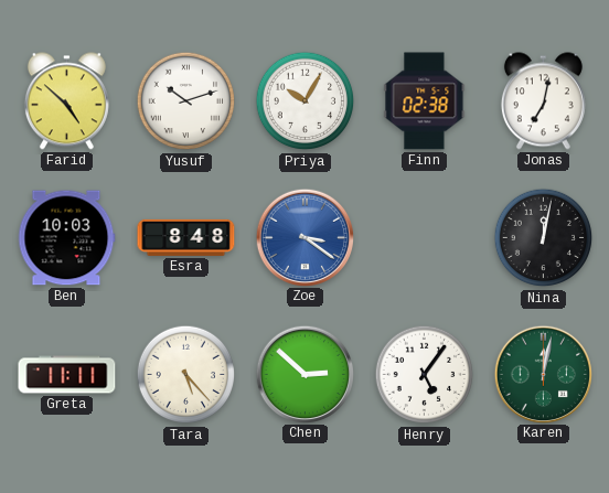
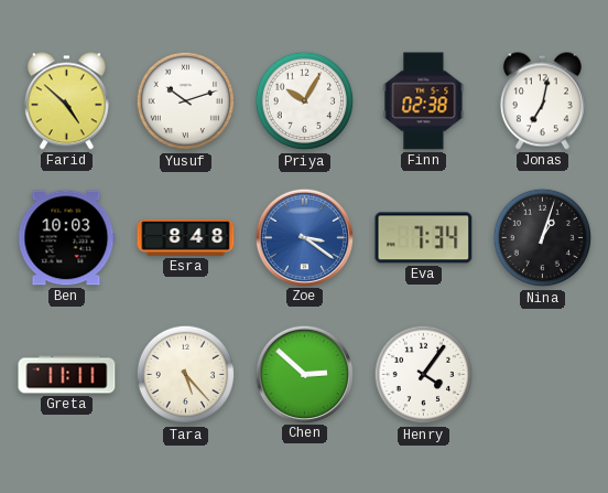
Eva: none -> 7:34 (424, 238)
Nina: 12:02 -> 1:03 (543, 238)
Henry: 5:06 -> 4:06 (424, 375)
Karen: 12:02 -> none (543, 374)
